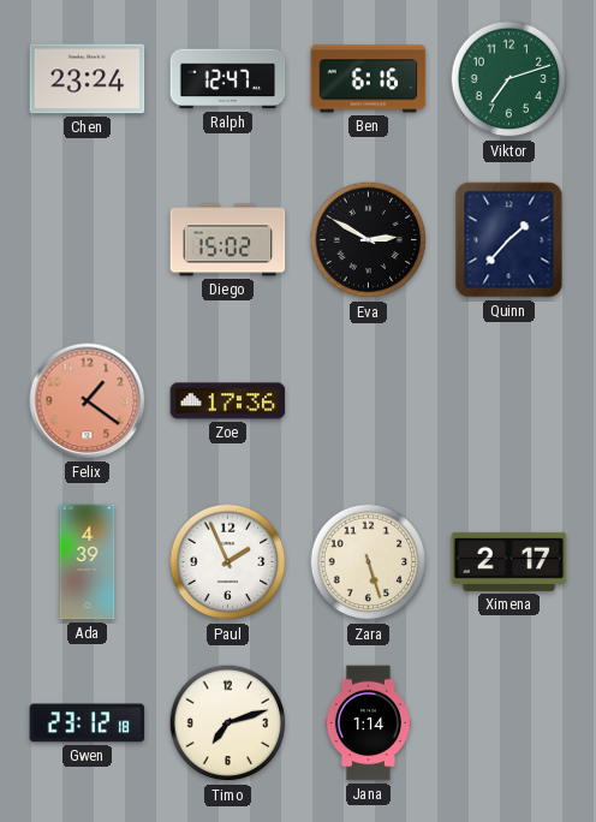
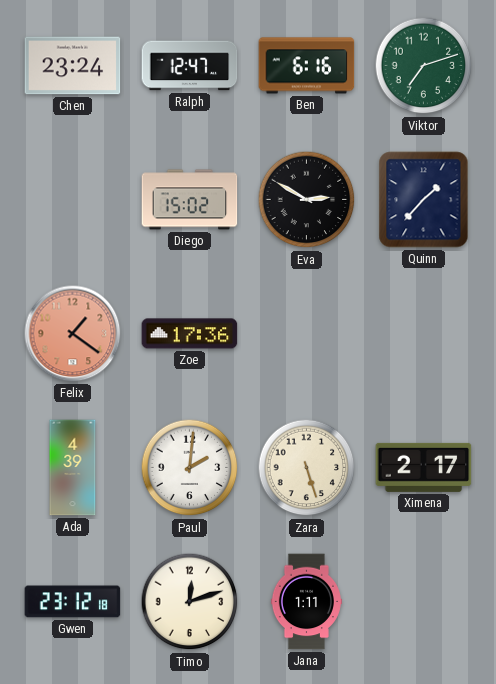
Paul: 1:56 -> 2:01 (190, 468)
Timo: 7:12 -> 12:12 (190, 602)
Jana: 1:14 -> 1:11 (306, 602)
